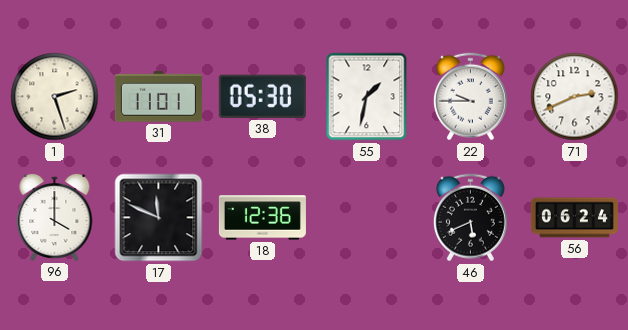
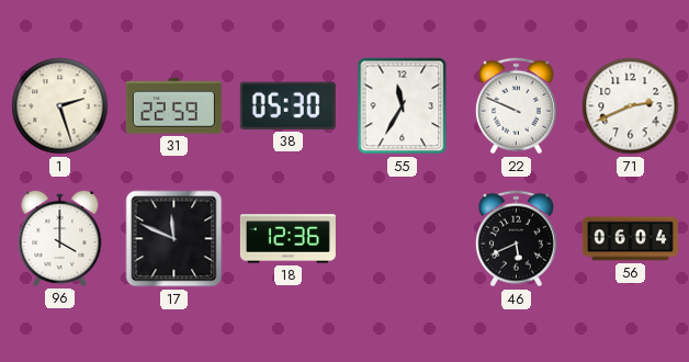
31: 11:01 -> 22:59 (173, 106)
55: 1:32 -> 11:35 (403, 106)
22: 9:45 -> 9:49 (516, 106)
56: 06:24 -> 06:04 (630, 239)
